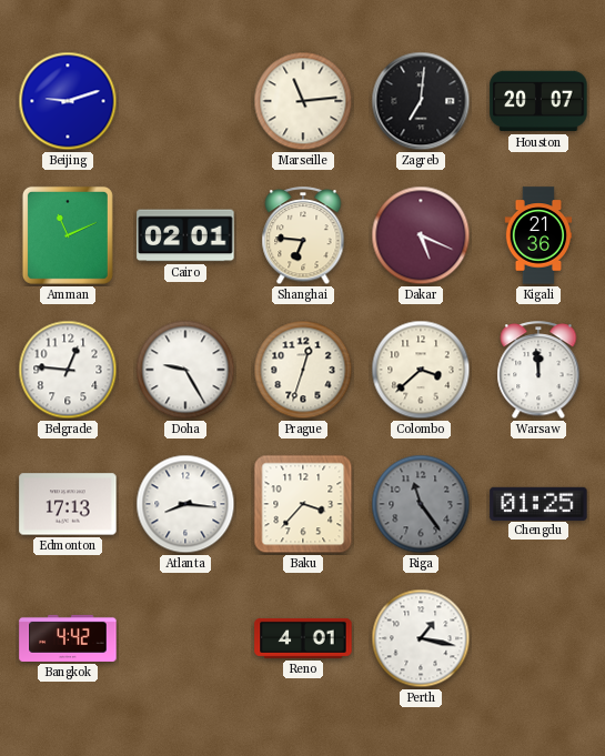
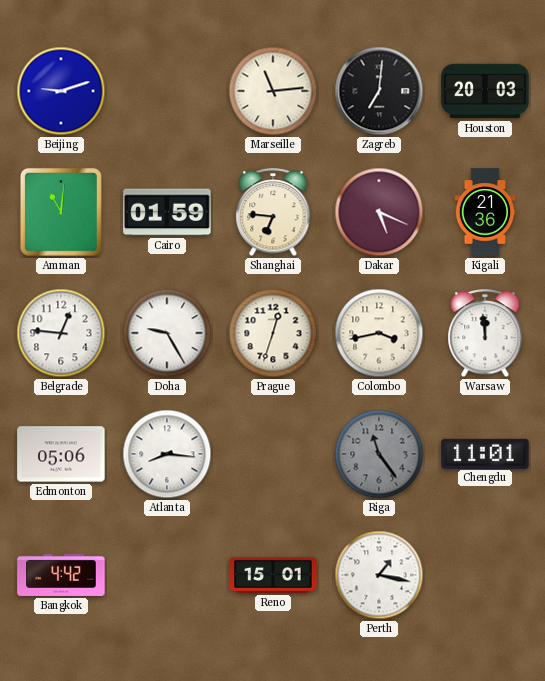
Houston: 20:07 -> 20:03 (485, 91)
Amman: 11:11 -> 11:01 (61, 212)
Cairo: 02:01 -> 01:59 (167, 212)
Colombo: 3:38 -> 3:43 (379, 333)
Edmonton: 17:13 -> 05:06 (61, 454)
Baku: 3:37 -> none (303, 504)
Chengdu: 01:25 -> 11:01 (485, 453)
Reno: 4:01 -> 15:01 (273, 575)
